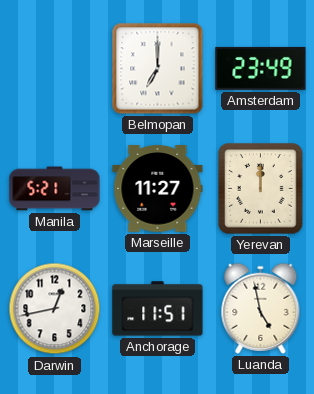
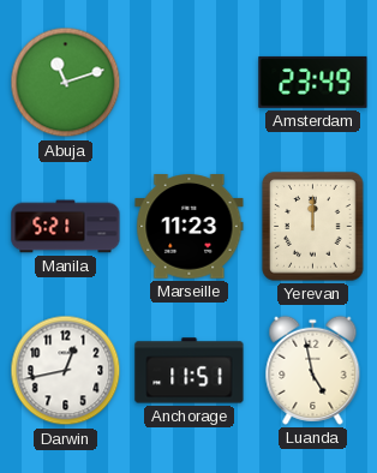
Abuja: none -> 11:12 (66, 83)
Belmopan: 7:00 -> none (158, 69)
Marseille: 11:27 -> 11:23 (190, 227)
